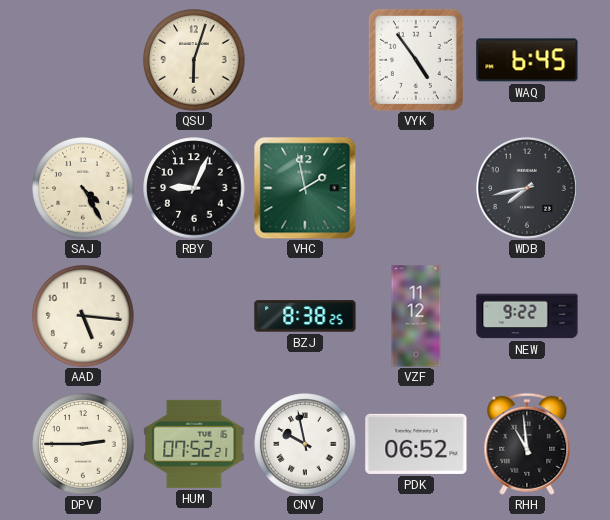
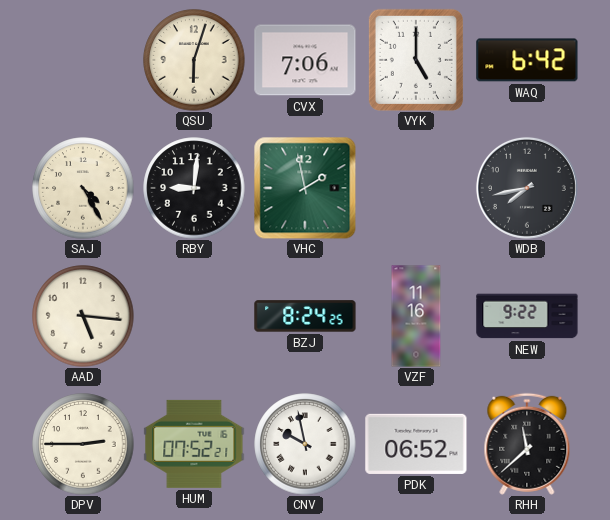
CVX: none -> 7:06 (305, 60)
VYK: 4:54 -> 5:00 (416, 60)
WAQ: 6:45 -> 6:42 (527, 60)
RBY: 9:04 -> 9:01 (194, 188)
BZJ: 8:38 -> 8:24 (305, 316)
VZF: 11:12 -> 11:16 (416, 316)
RHH: 10:59 -> 11:38 (527, 444)
